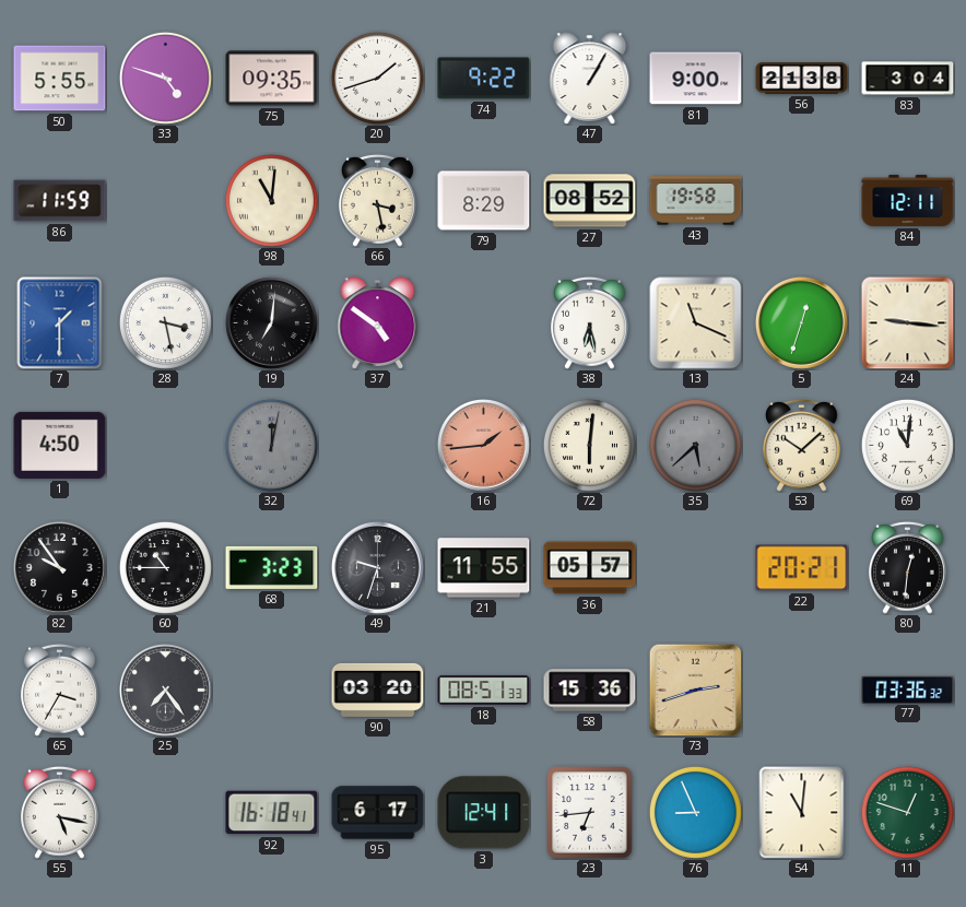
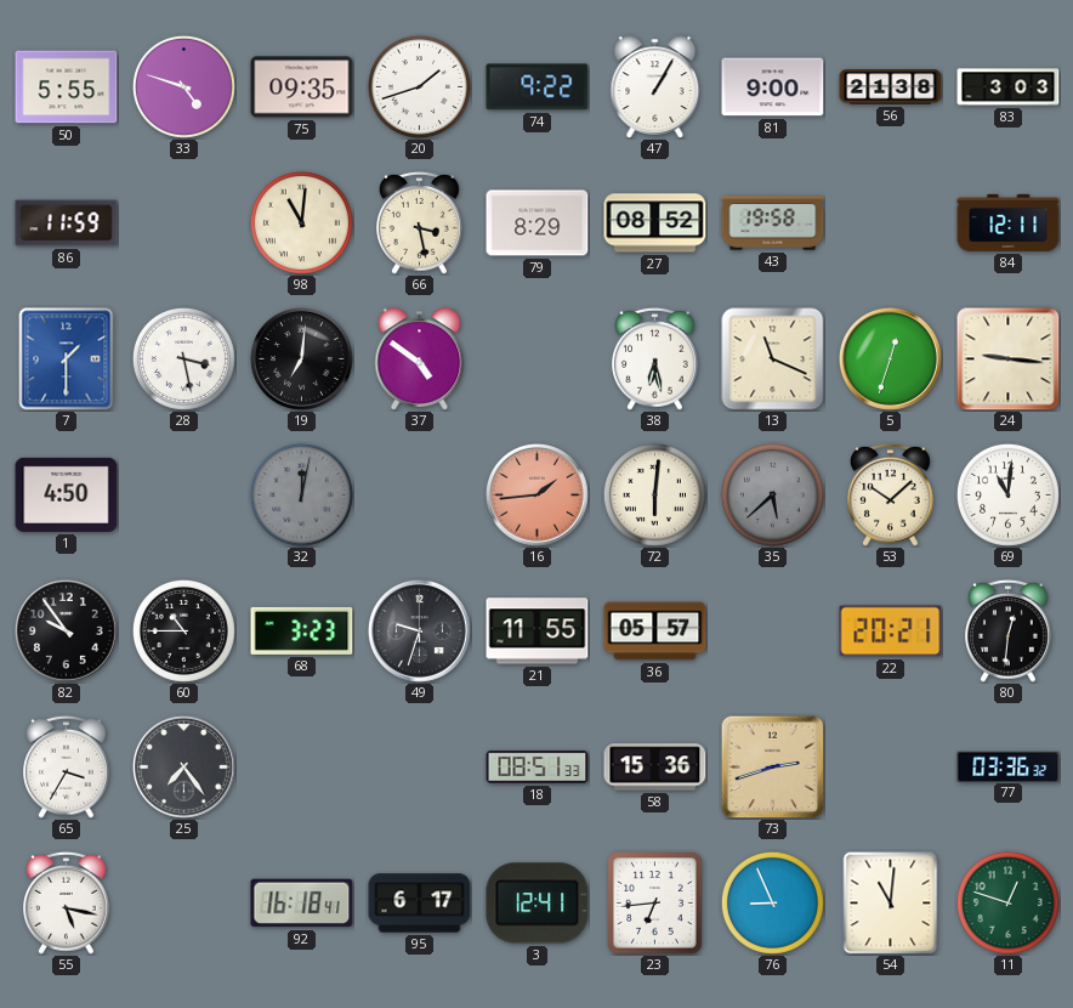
83: 3:04 -> 3:03 (1009, 87)
90: 03:20 -> none (378, 690)
